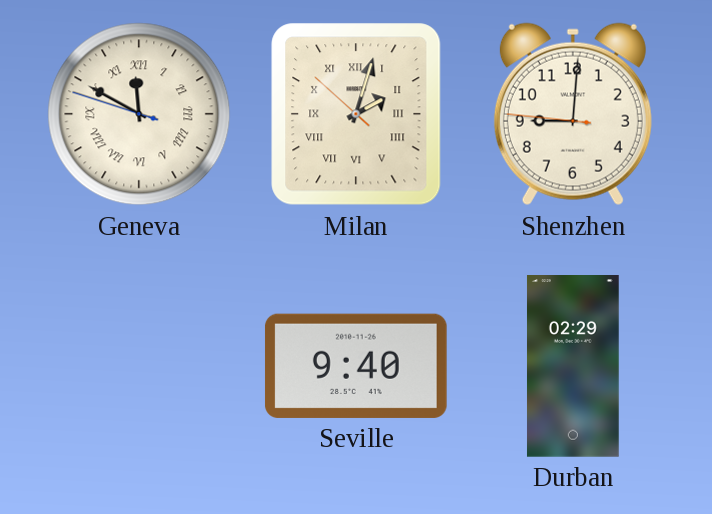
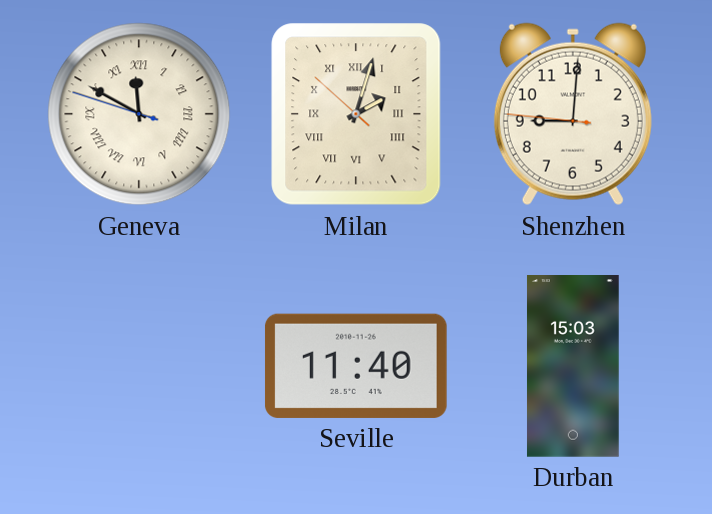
Seville: 9:40 -> 11:40 (356, 366)
Durban: 02:29 -> 15:03 (573, 367)
